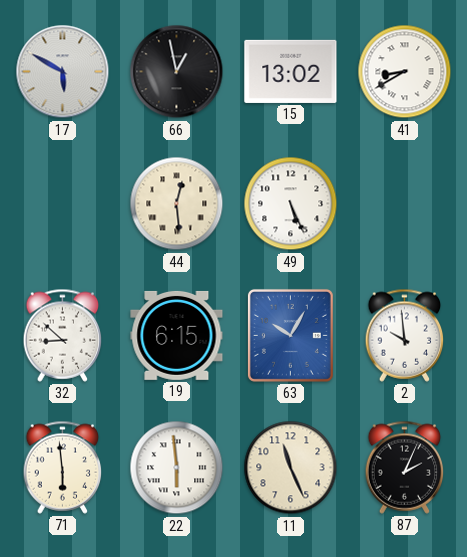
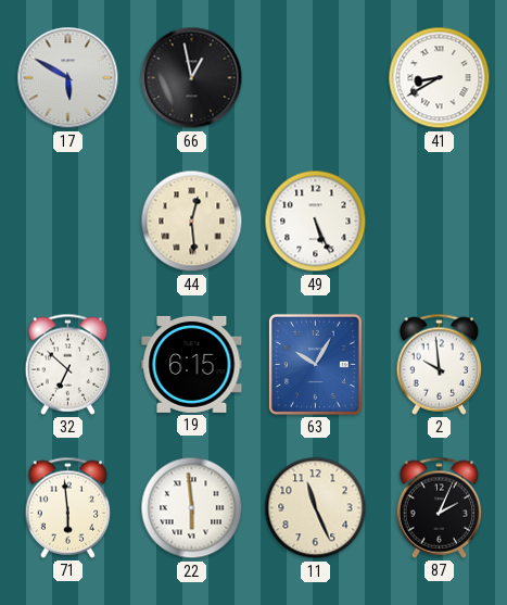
15: 13:02 -> none (291, 71)
32: 8:52 -> 6:52 (68, 364)
